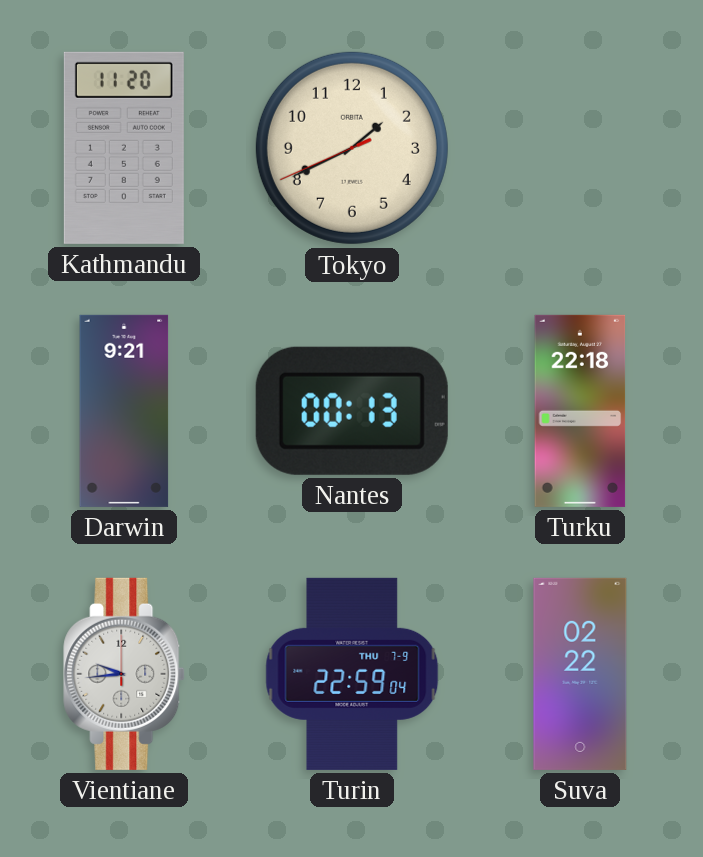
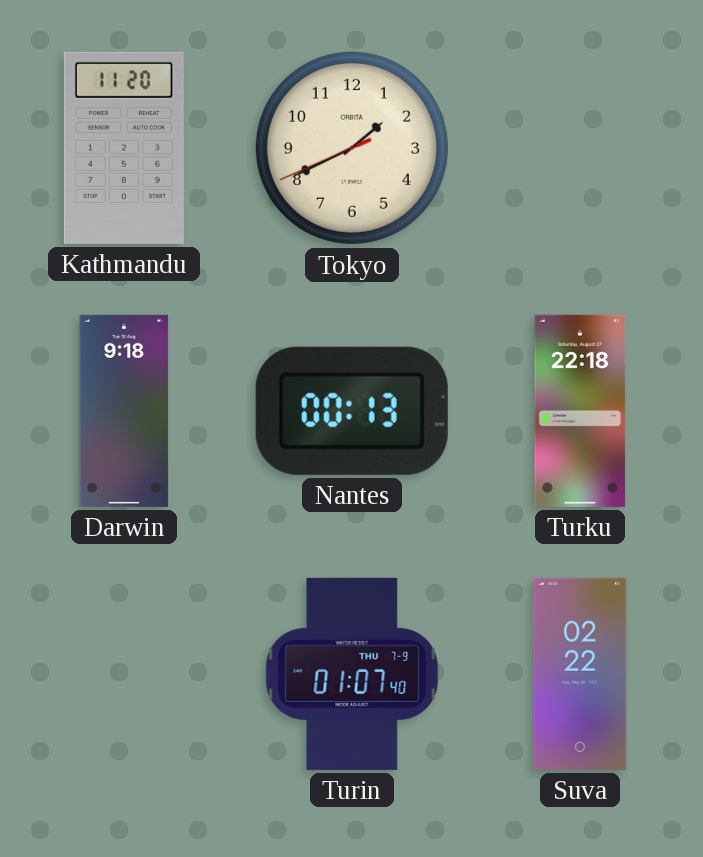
Darwin: 9:21 -> 9:18 (124, 411)
Vientiane: 9:44 -> none (124, 674)
Turin: 22:59 -> 01:07 (352, 674)
